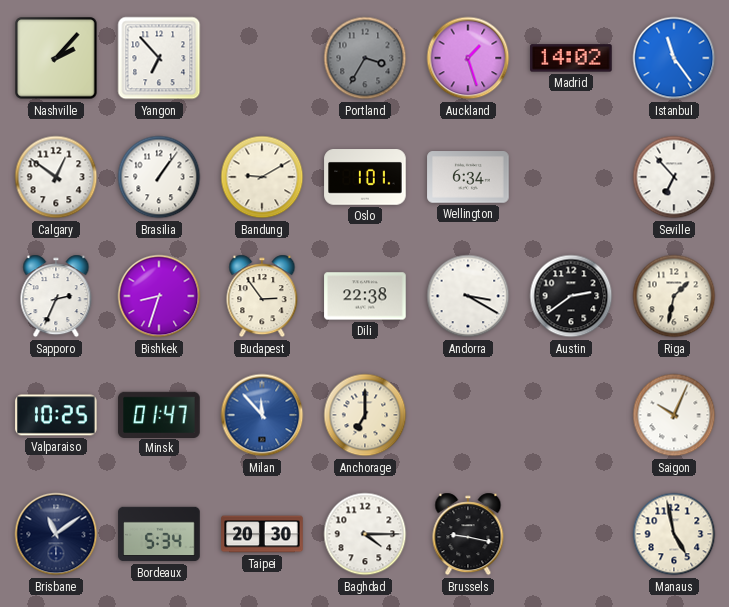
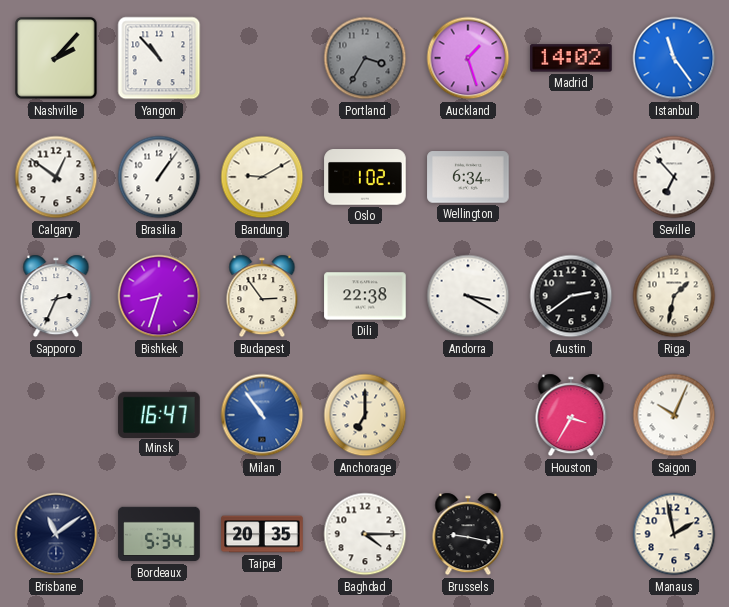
Yangon: 6:53 -> 10:53 (159, 58)
Oslo: 1:01 -> 1:02 (365, 177)
Valparaiso: 10:25 -> none (56, 415)
Minsk: 01:47 -> 16:47 (159, 414)
Milan: 11:53 -> 10:54 (262, 415)
Houston: none -> 3:35 (571, 415)
Taipei: 20:30 -> 20:35 (262, 534)
Manaus: 4:58 -> 1:58 (674, 534)
